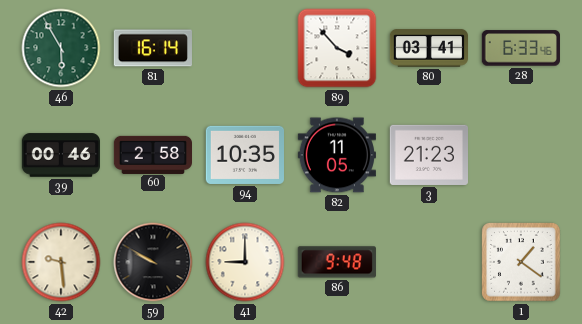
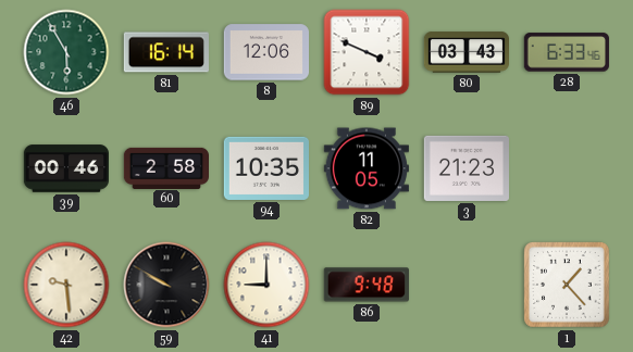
8: none -> 12:06 (265, 52)
89: 3:53 -> 3:49 (367, 52)
80: 03:41 -> 03:43 (466, 52)
1: 1:21 -> 1:23 (567, 285)
